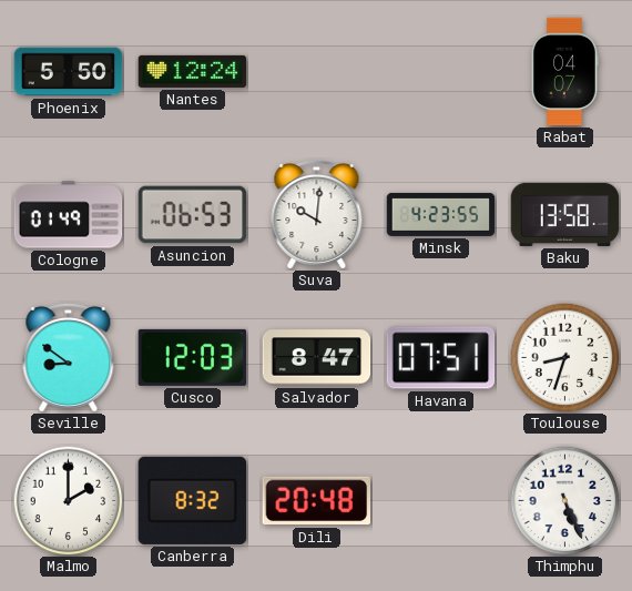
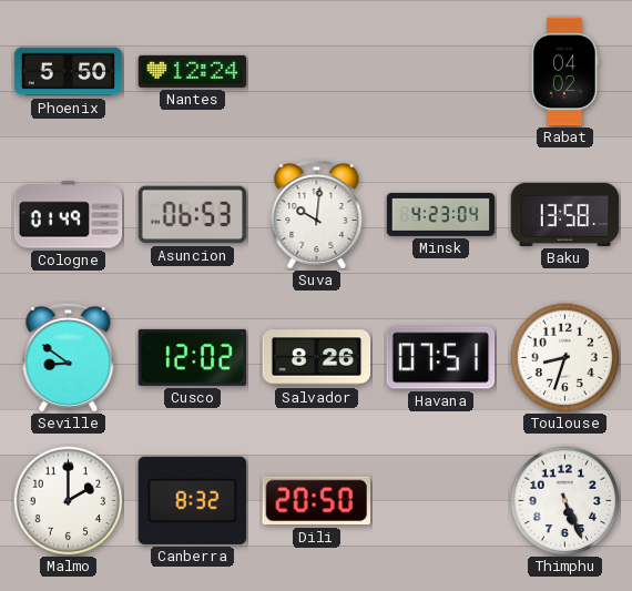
Rabat: 04:07 -> 04:02 (564, 72)
Minsk: 4:23:55 -> 4:23:04 (441, 214)
Cusco: 12:03 -> 12:02 (193, 357)
Salvador: 8:47 -> 8:26 (317, 358)
Dili: 20:48 -> 20:50 (316, 501)
